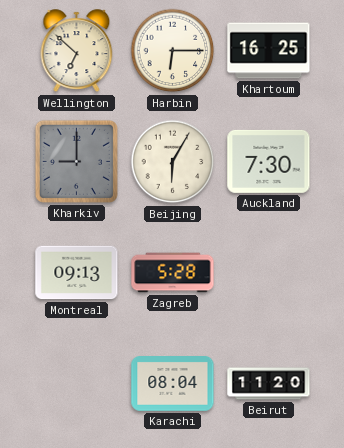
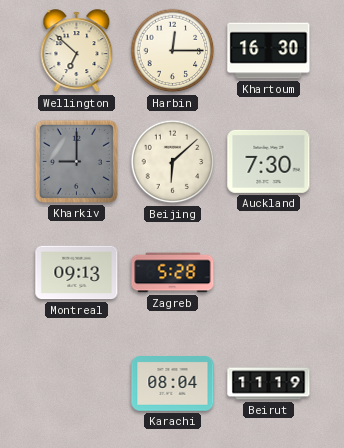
Harbin: 6:15 -> 12:15 (173, 51)
Khartoum: 16:25 -> 16:30 (269, 51)
Beijing: 6:05 -> 6:08 (173, 162)
Beirut: 11:20 -> 11:19 (269, 384)
